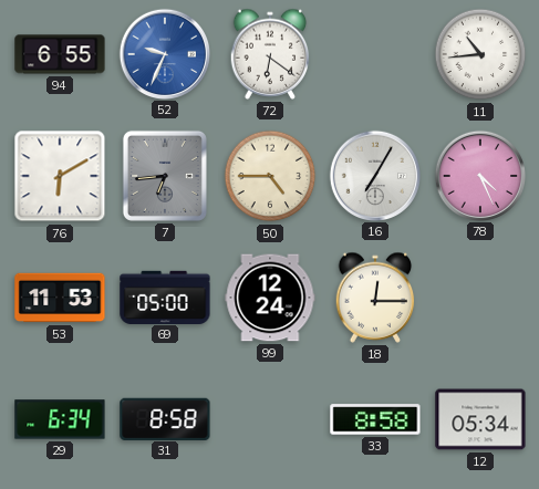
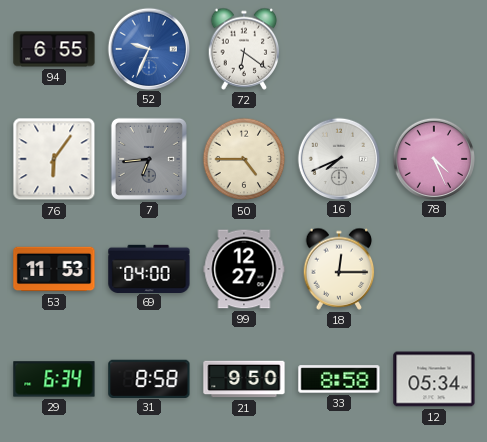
11: 10:44 -> none (480, 54)
76: 6:10 -> 6:06 (54, 159)
16: 7:05 -> 7:41 (338, 158)
69: 05:00 -> 04:00 (149, 268)
99: 12:24 -> 12:27 (244, 269)
21: none -> 9:50 (244, 379)
